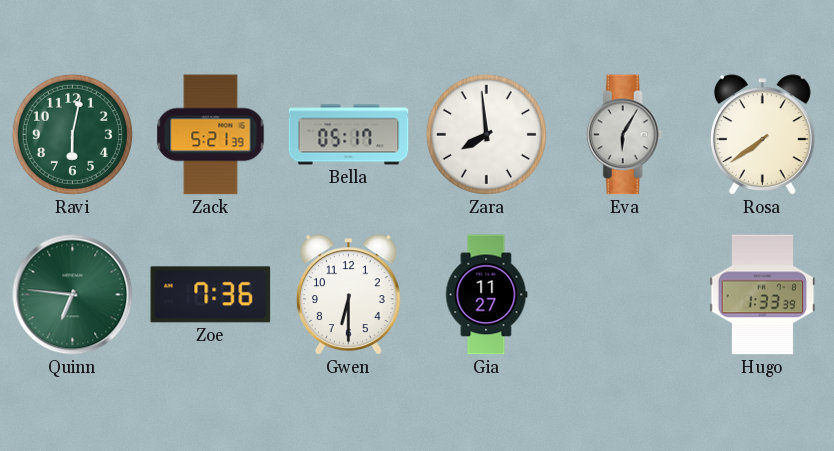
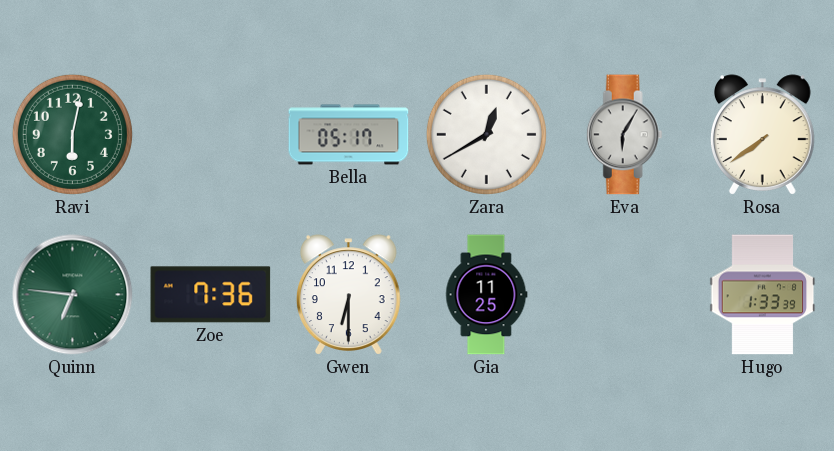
Zack: 5:21 -> none (211, 135)
Zara: 7:59 -> 12:40 (486, 134)
Gia: 11:27 -> 11:25 (487, 295)
